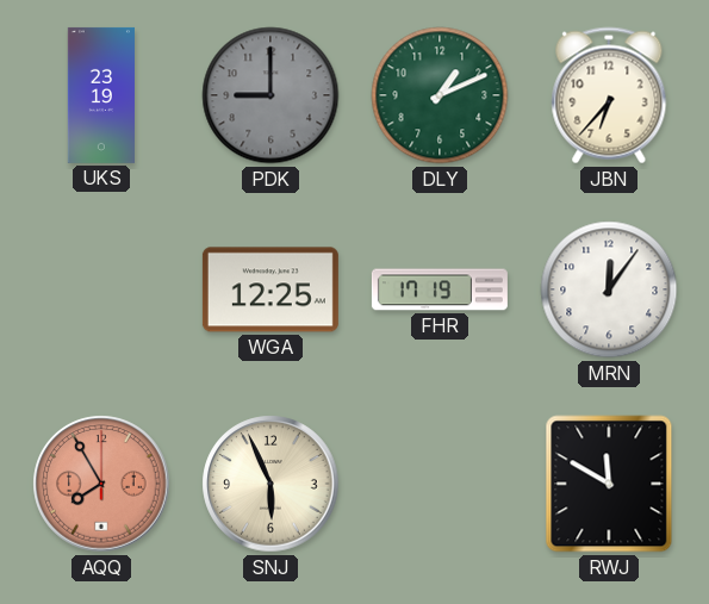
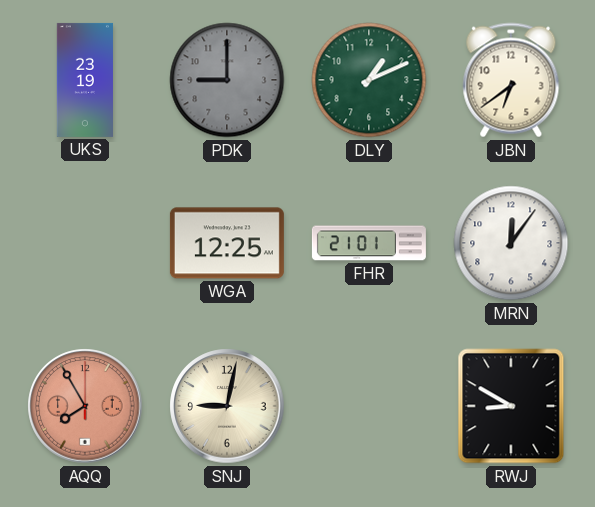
JBN: 6:37 -> 6:39 (511, 80)
FHR: 17:19 -> 21:01 (369, 243)
SNJ: 5:56 -> 9:02 (227, 406)
RWJ: 11:50 -> 8:50 (511, 406)
